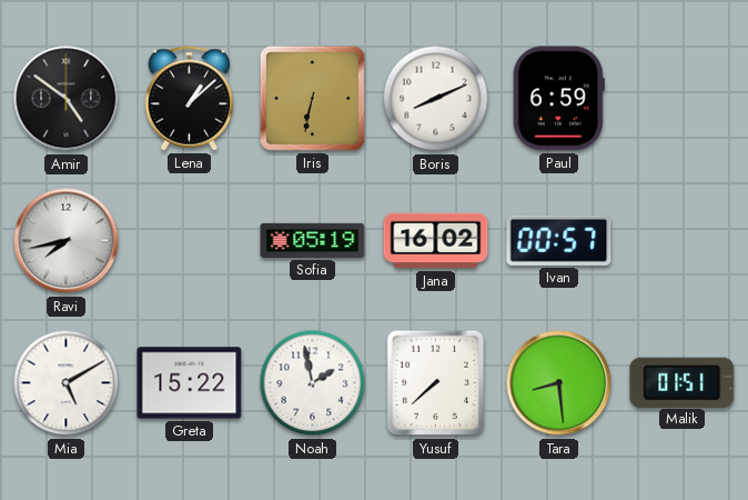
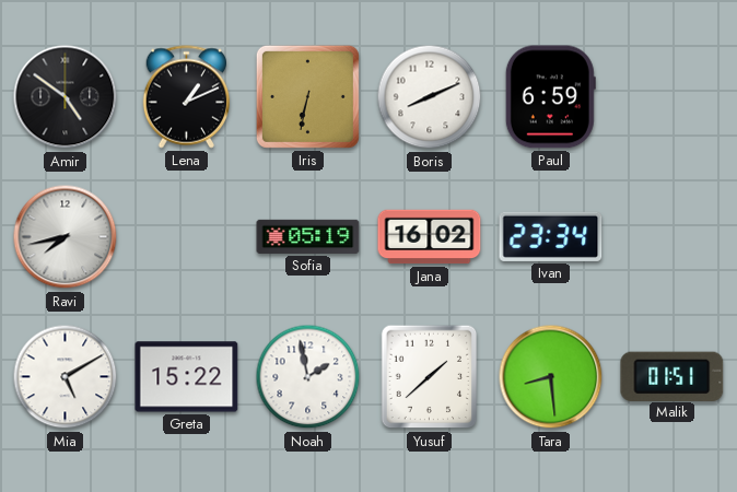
Lena: 1:08 -> 1:11 (187, 97)
Ivan: 00:57 -> 23:34 (551, 236)
Yusuf: 7:38 -> 1:38 (430, 377)
